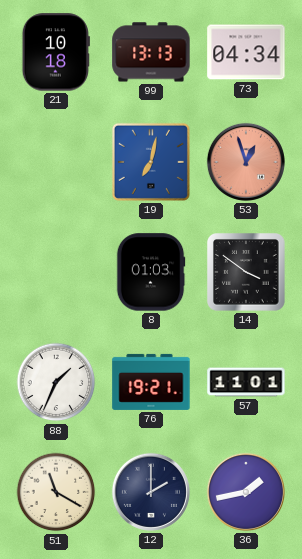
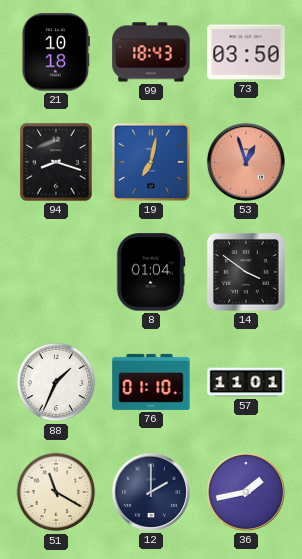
99: 13:13 -> 18:43 (151, 52)
73: 04:34 -> 03:50 (246, 52)
94: none -> 8:18 (56, 162)
8: 01:03 -> 01:04 (151, 272)
76: 19:21 -> 01:10 (151, 382)
